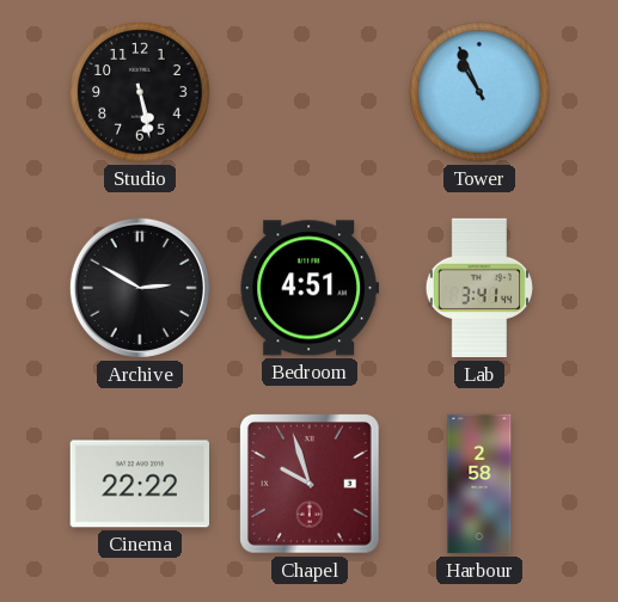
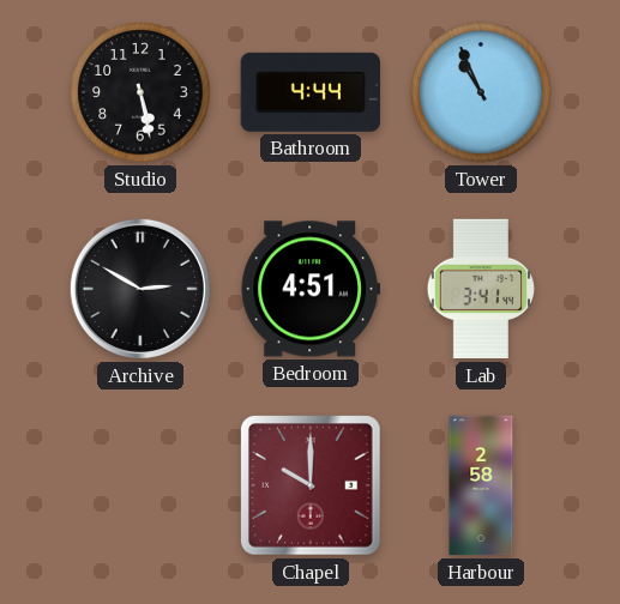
Bathroom: none -> 4:44 (311, 92)
Cinema: 22:22 -> none (140, 484)
Chapel: 9:57 -> 10:00 (311, 485)
